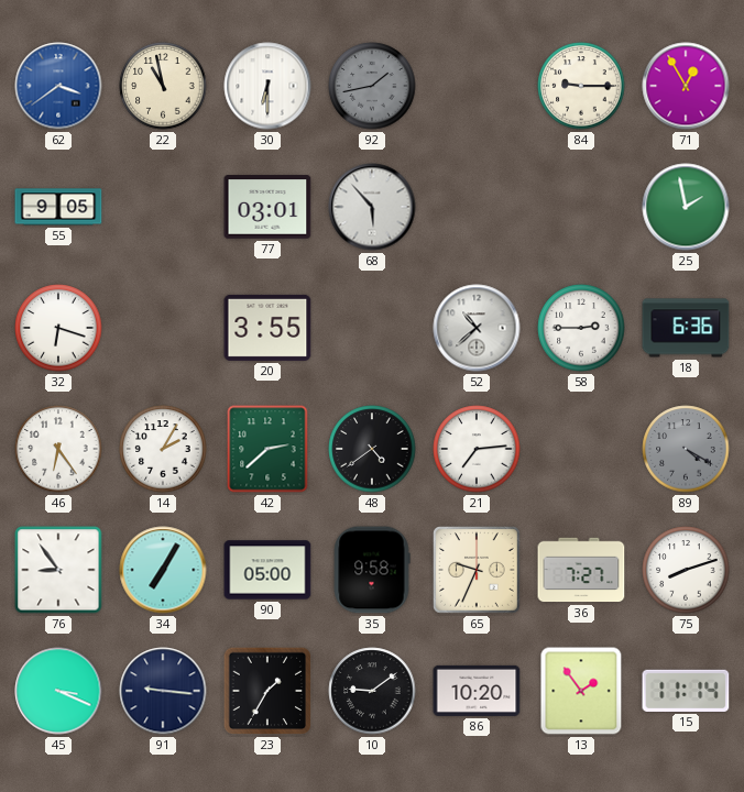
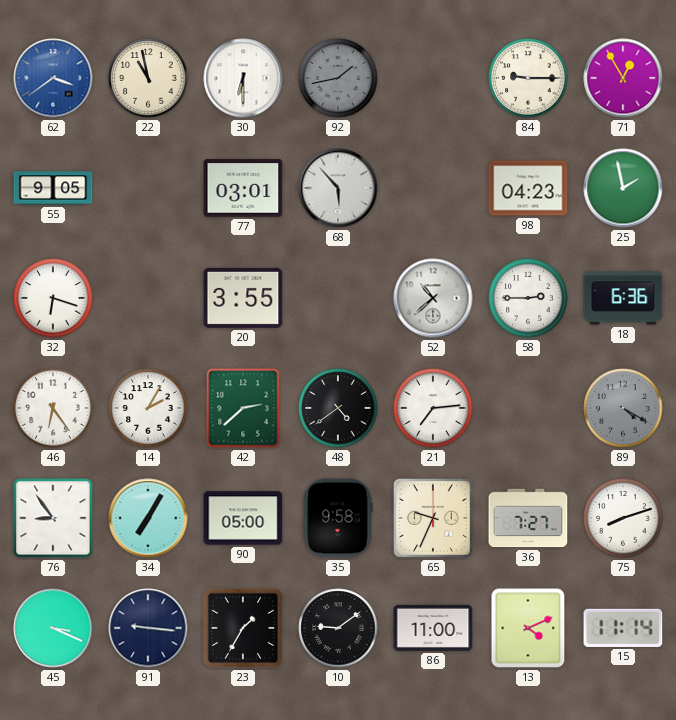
98: none -> 04:23 (528, 188)
86: 10:20 -> 11:00 (433, 628)
13: 1:54 -> 4:11 (528, 628)
